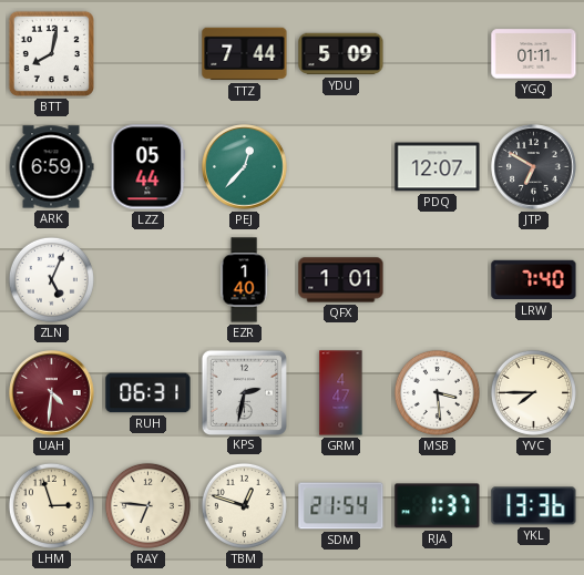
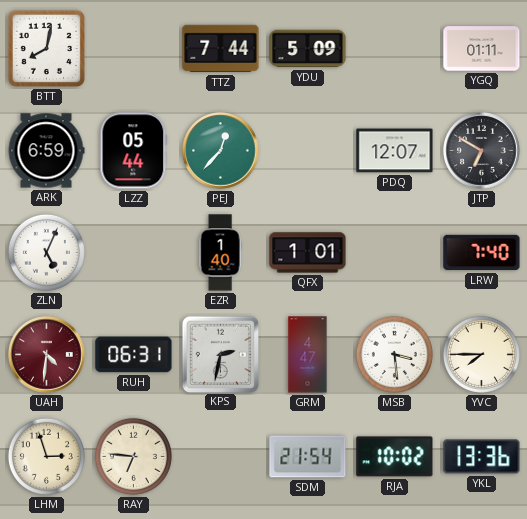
TBM: 12:48 -> none (244, 505)
RJA: 1:37 -> 10:02 (395, 457)
